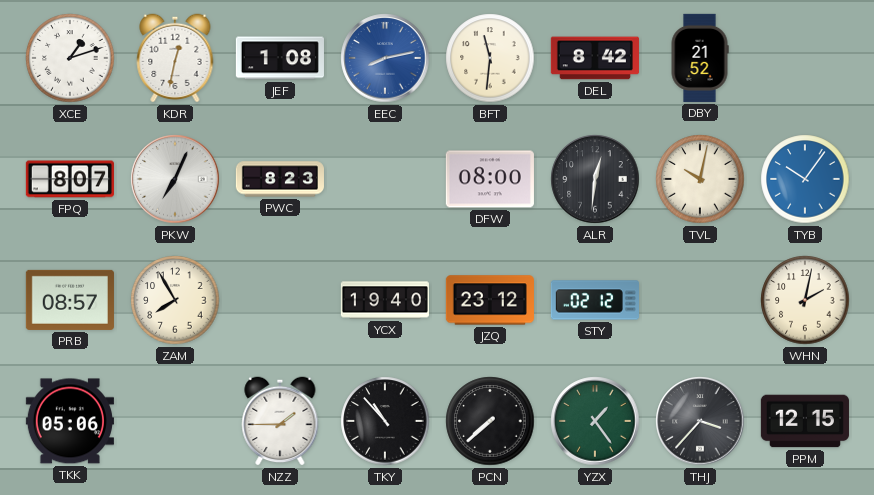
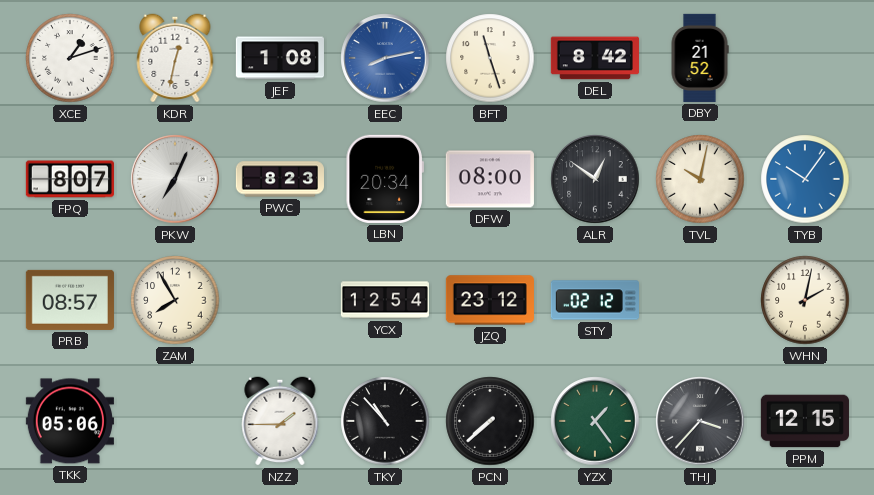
BFT: 11:31 -> 11:27 (490, 58)
LBN: none -> 20:34 (385, 179)
ALR: 12:31 -> 12:51 (595, 179)
YCX: 19:40 -> 12:54 (385, 300)
